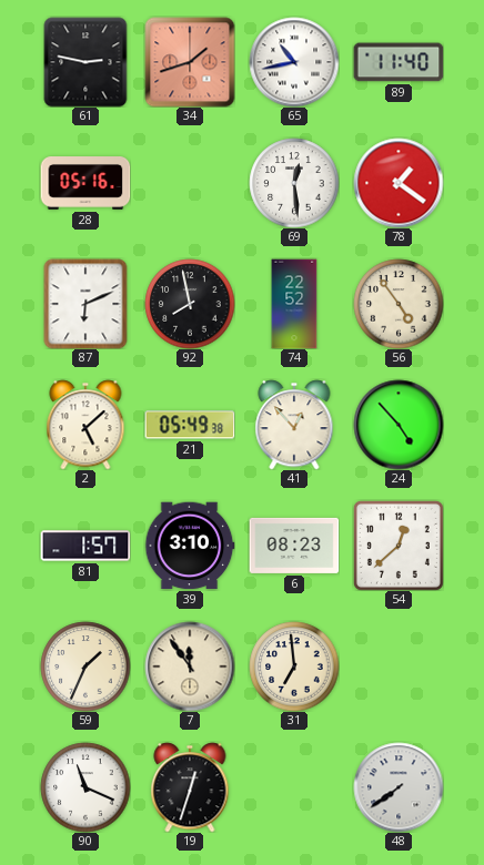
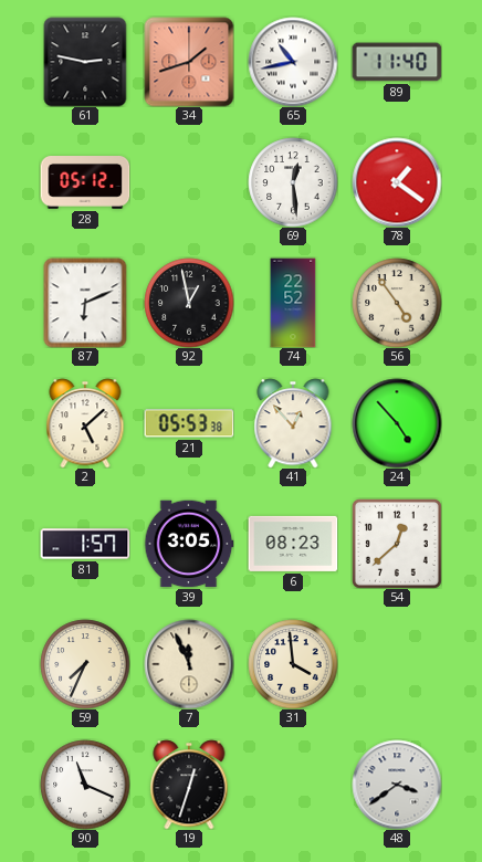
28: 05:16 -> 05:12 (85, 183)
92: 7:58 -> 12:58 (189, 303)
21: 05:49 -> 05:53 (189, 423)
39: 3:10 -> 3:05 (189, 544)
59: 1:34 -> 7:34 (85, 664)
7: 11:54 -> 11:56 (189, 664)
31: 6:59 -> 3:59 (293, 664)
48: 7:39 -> 3:39 (397, 785)
